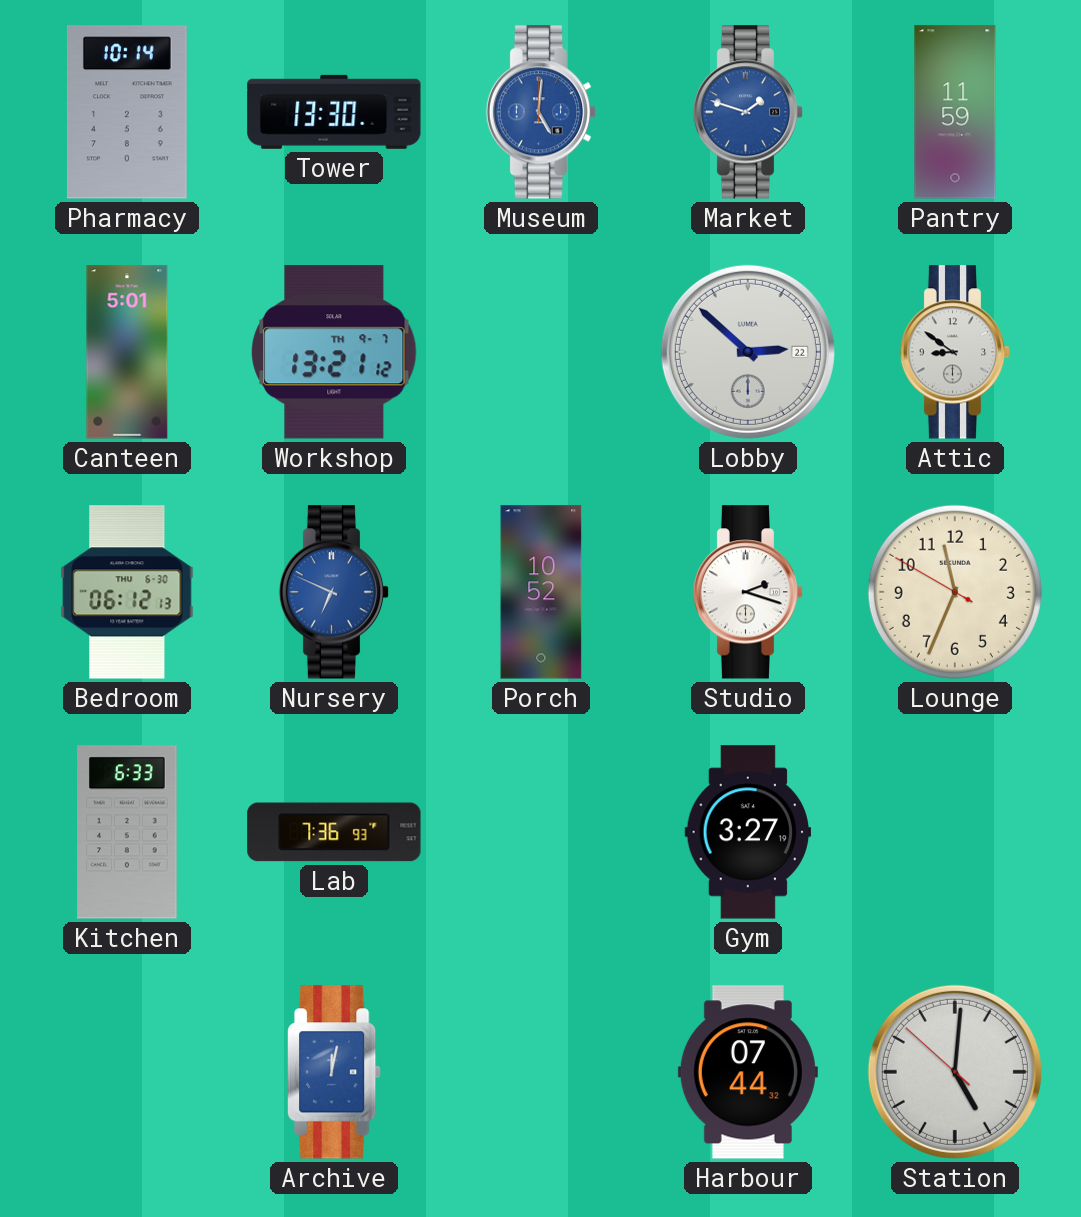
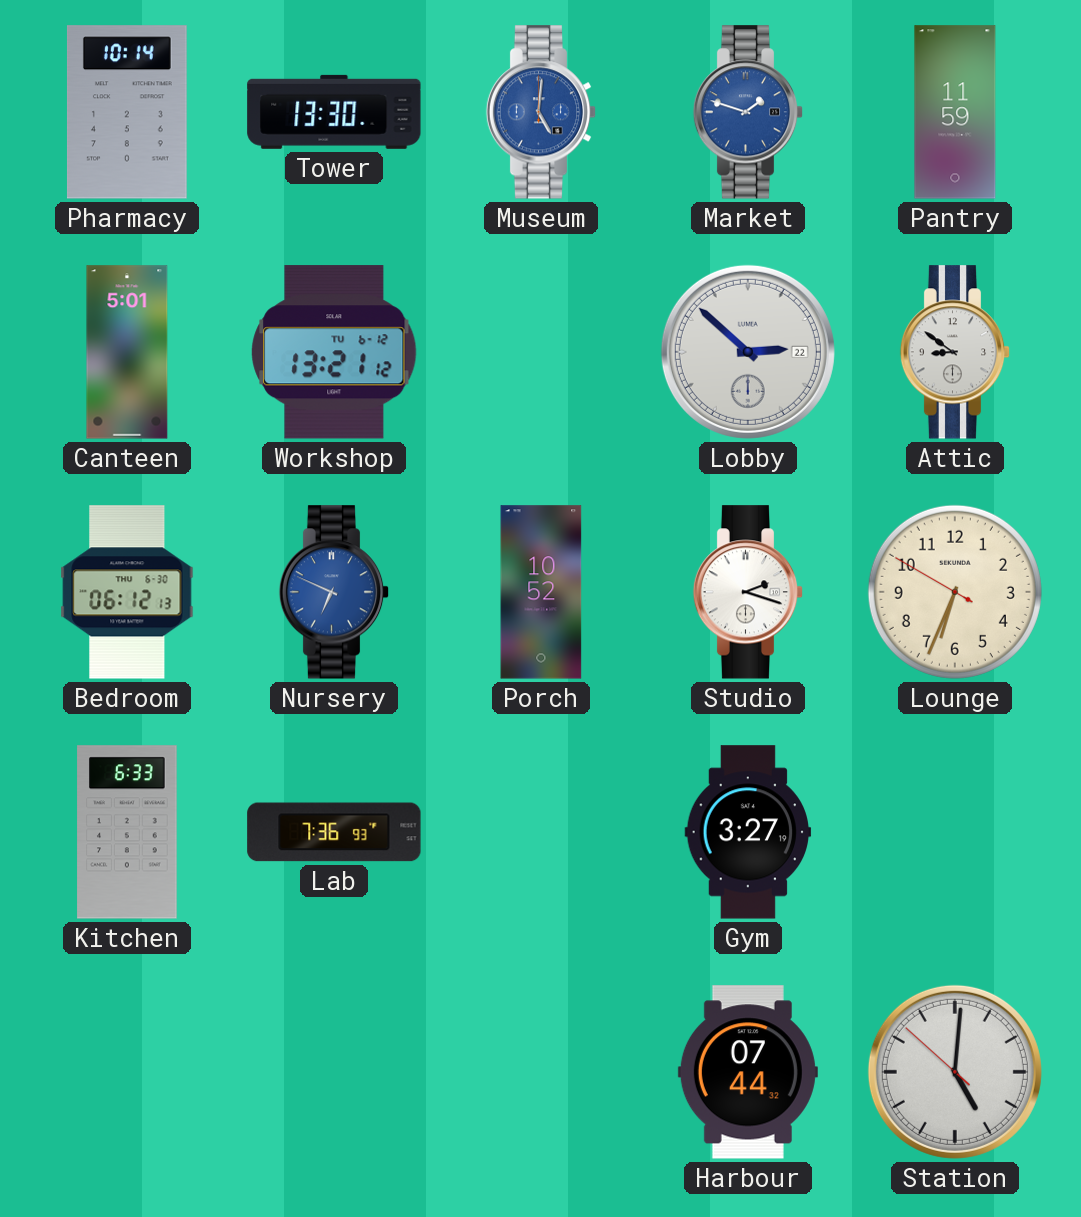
Workshop date: TH 9-7 -> TU 6-12 (334, 352)
Lounge: 11:33 -> 6:33 (955, 592)
Archive: 12:02 -> none (334, 1072)
